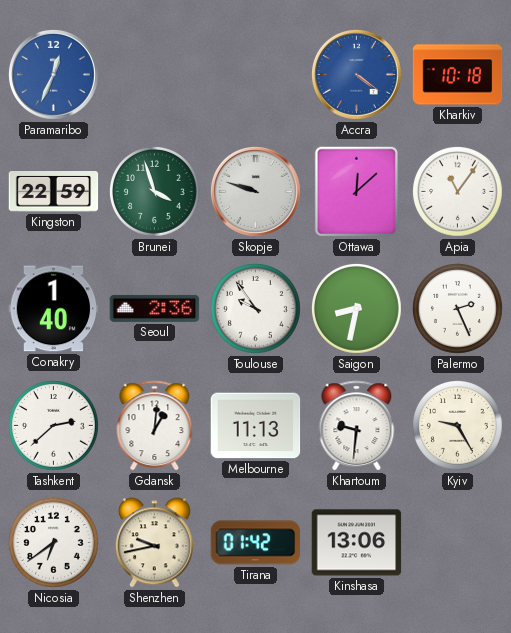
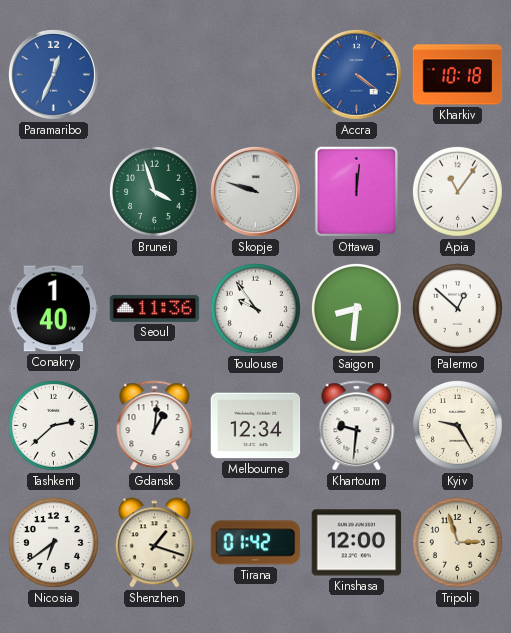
Kingston: 22:59 -> none (54, 192)
Ottawa: 12:08 -> 12:01 (356, 191)
Seoul: 2:36 -> 11:36 (155, 308)
Saigon: 8:32 -> 8:31 (356, 308)
Palermo: 2:26 -> 12:52 (457, 308)
Melbourne: 11:13 -> 12:34 (256, 426)
Shenzhen: 9:43 -> 1:18 (154, 543)
Kinshasa: 13:06 -> 12:00 (357, 543)
Tripoli: none -> 2:57 (457, 542)
